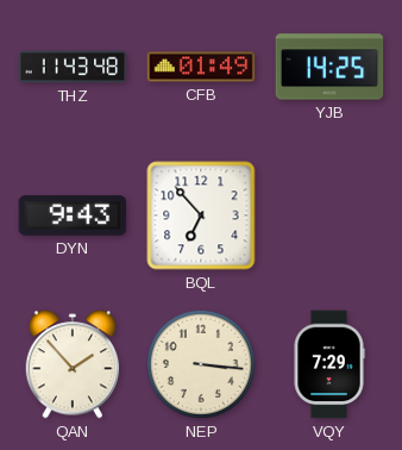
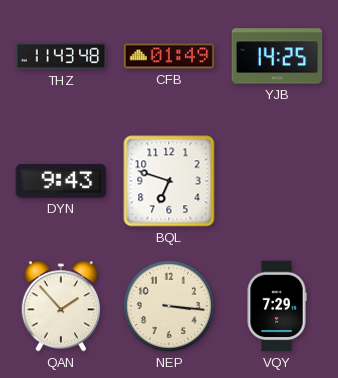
BQL: 6:53 -> 6:48 (169, 181)
